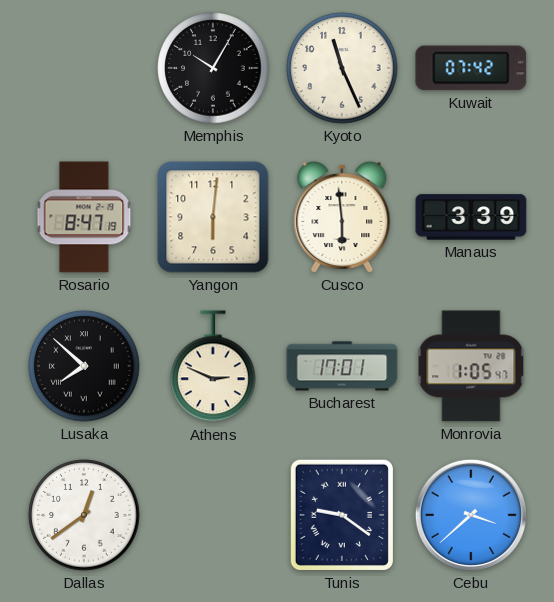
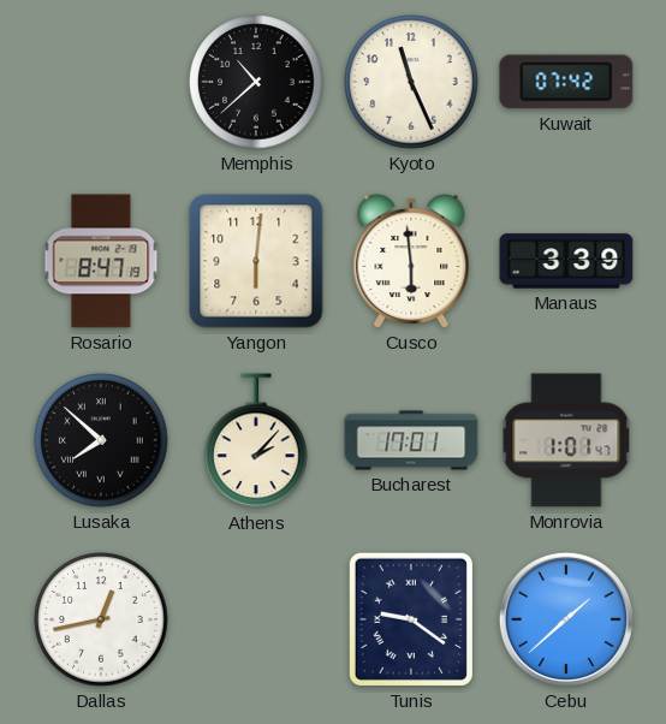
Memphis: 10:05 -> 10:38 (256, 82)
Athens: 2:49 -> 2:07 (256, 441)
Monrovia: 1:05 -> 1:01 (566, 440)
Dallas: 12:39 -> 12:43 (101, 619)
Cebu: 3:38 -> 1:38 (566, 619)
